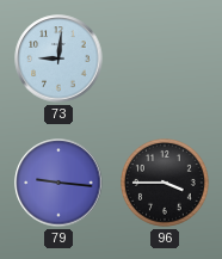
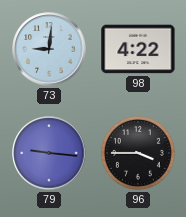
98: none -> 4:22 (138, 49)
